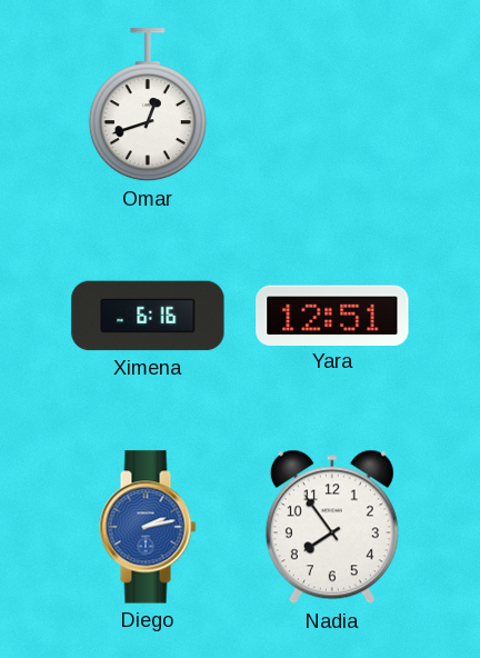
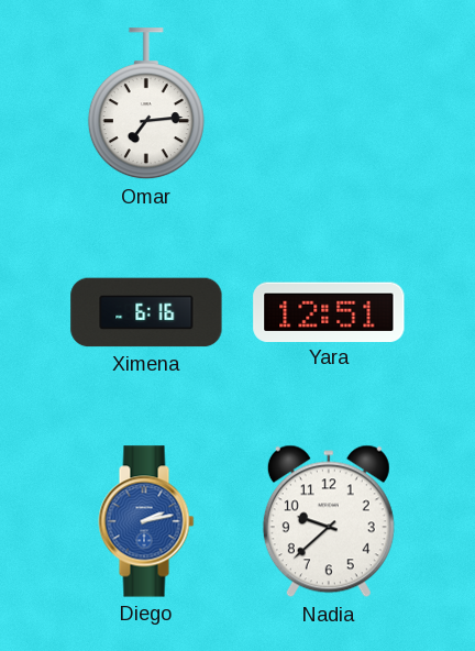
Omar: 12:42 -> 7:14 (146, 104)
Nadia: 7:54 -> 9:38 (329, 521)
